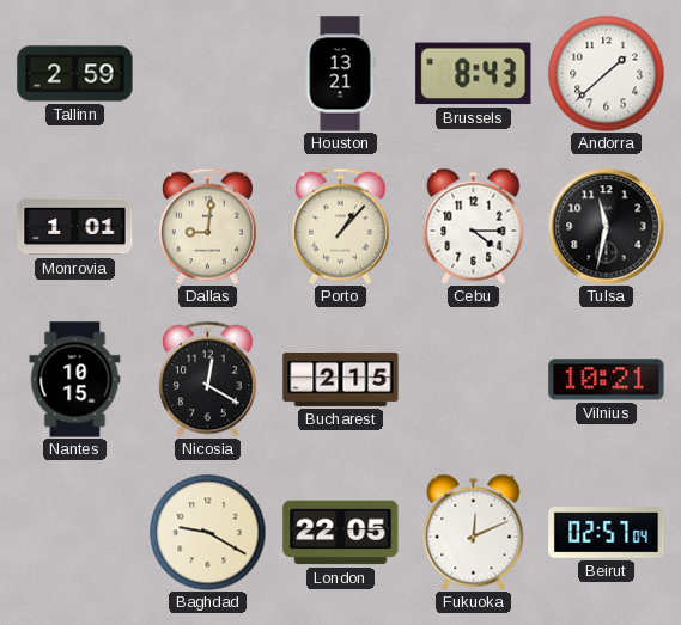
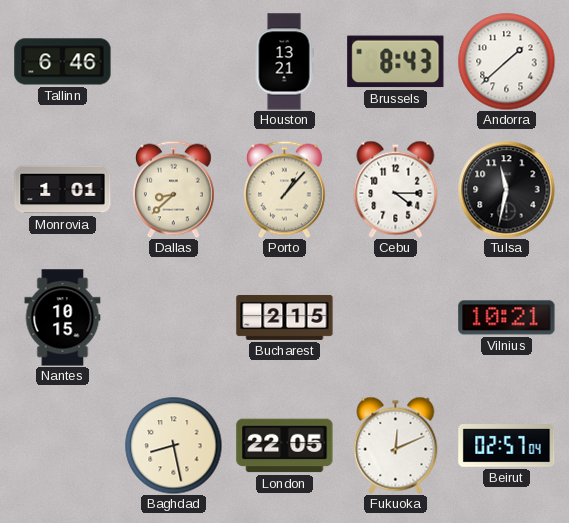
Tallinn: 2:59 -> 6:46 (63, 62)
Dallas: 9:01 -> 8:38 (174, 189)
Nicosia: 12:20 -> none (208, 379)
Baghdad: 9:20 -> 8:28 (173, 445)
